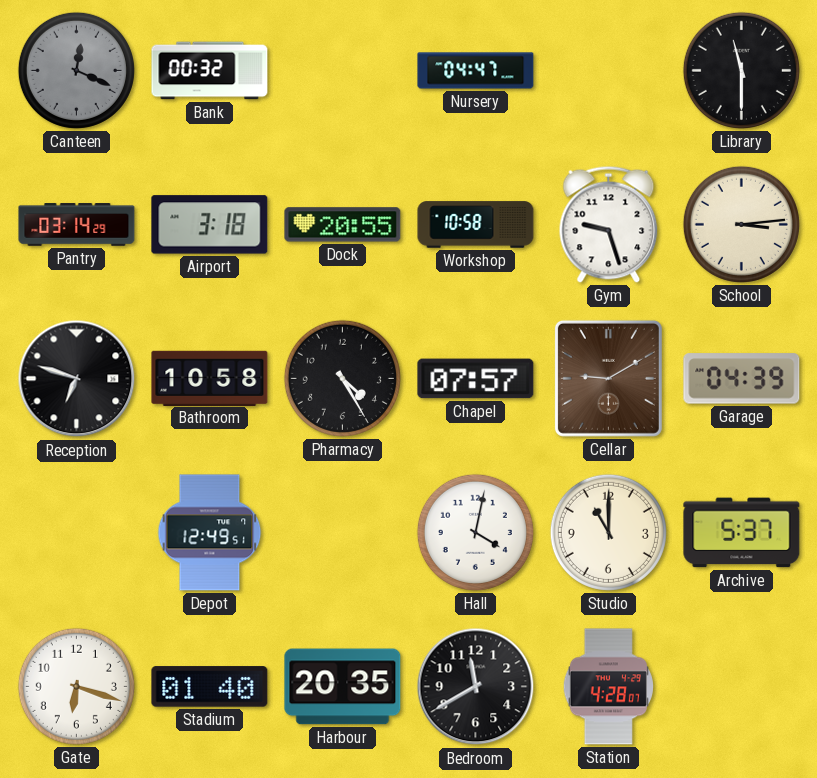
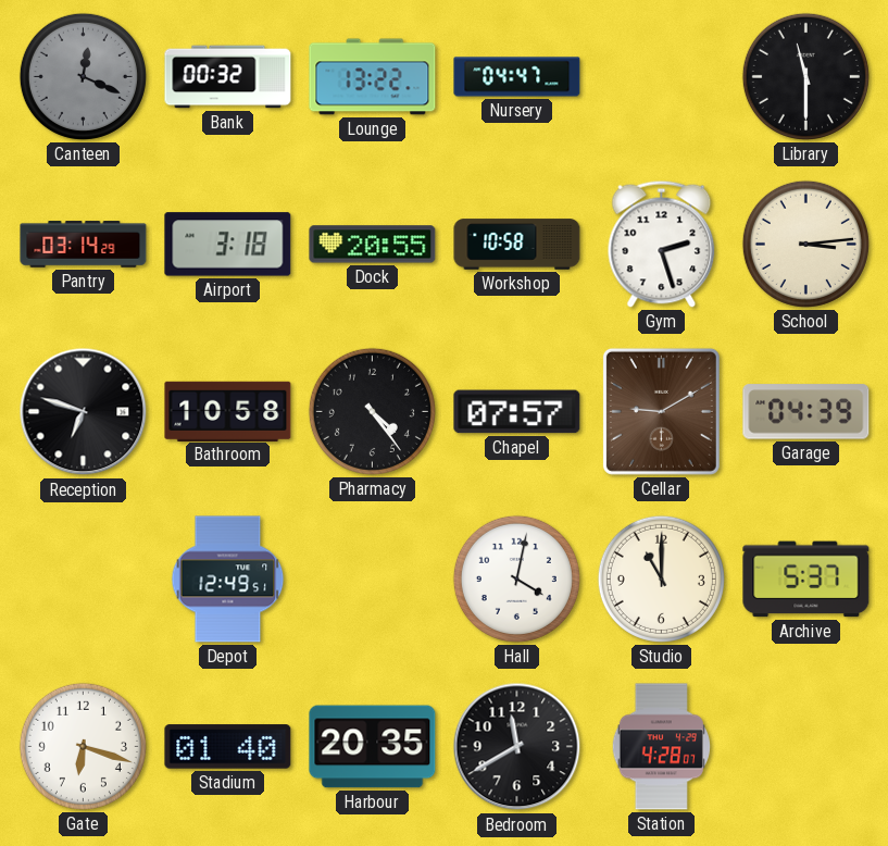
Lounge: none -> 13:22 (373, 77)
Gym: 9:27 -> 2:27 (662, 244)
Pharmacy: 4:25 -> 4:24 (372, 411)
